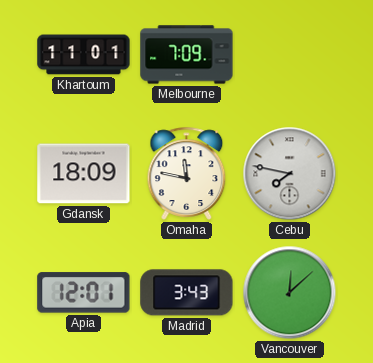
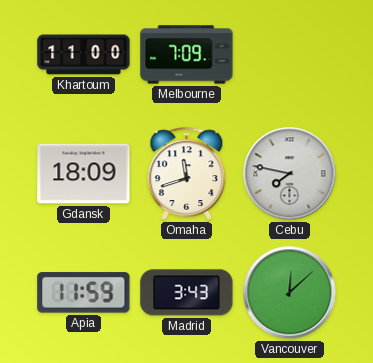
Khartoum: 11:01 -> 11:00 (84, 55)
Omaha: 11:47 -> 11:42 (187, 173)
Apia: 12:01 -> 11:59 (84, 293)
